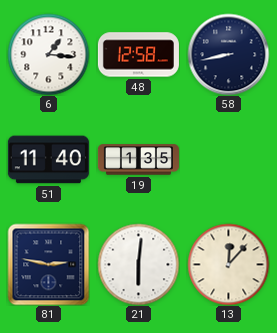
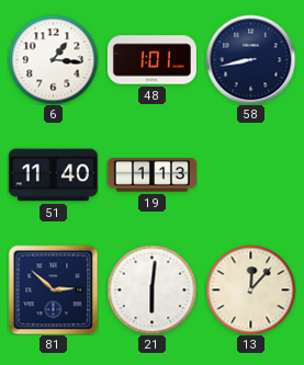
48: 12:58 -> 1:01 (151, 60)
19: 1:35 -> 1:13 (151, 175)
81: 2:47 -> 2:52 (53, 289)
